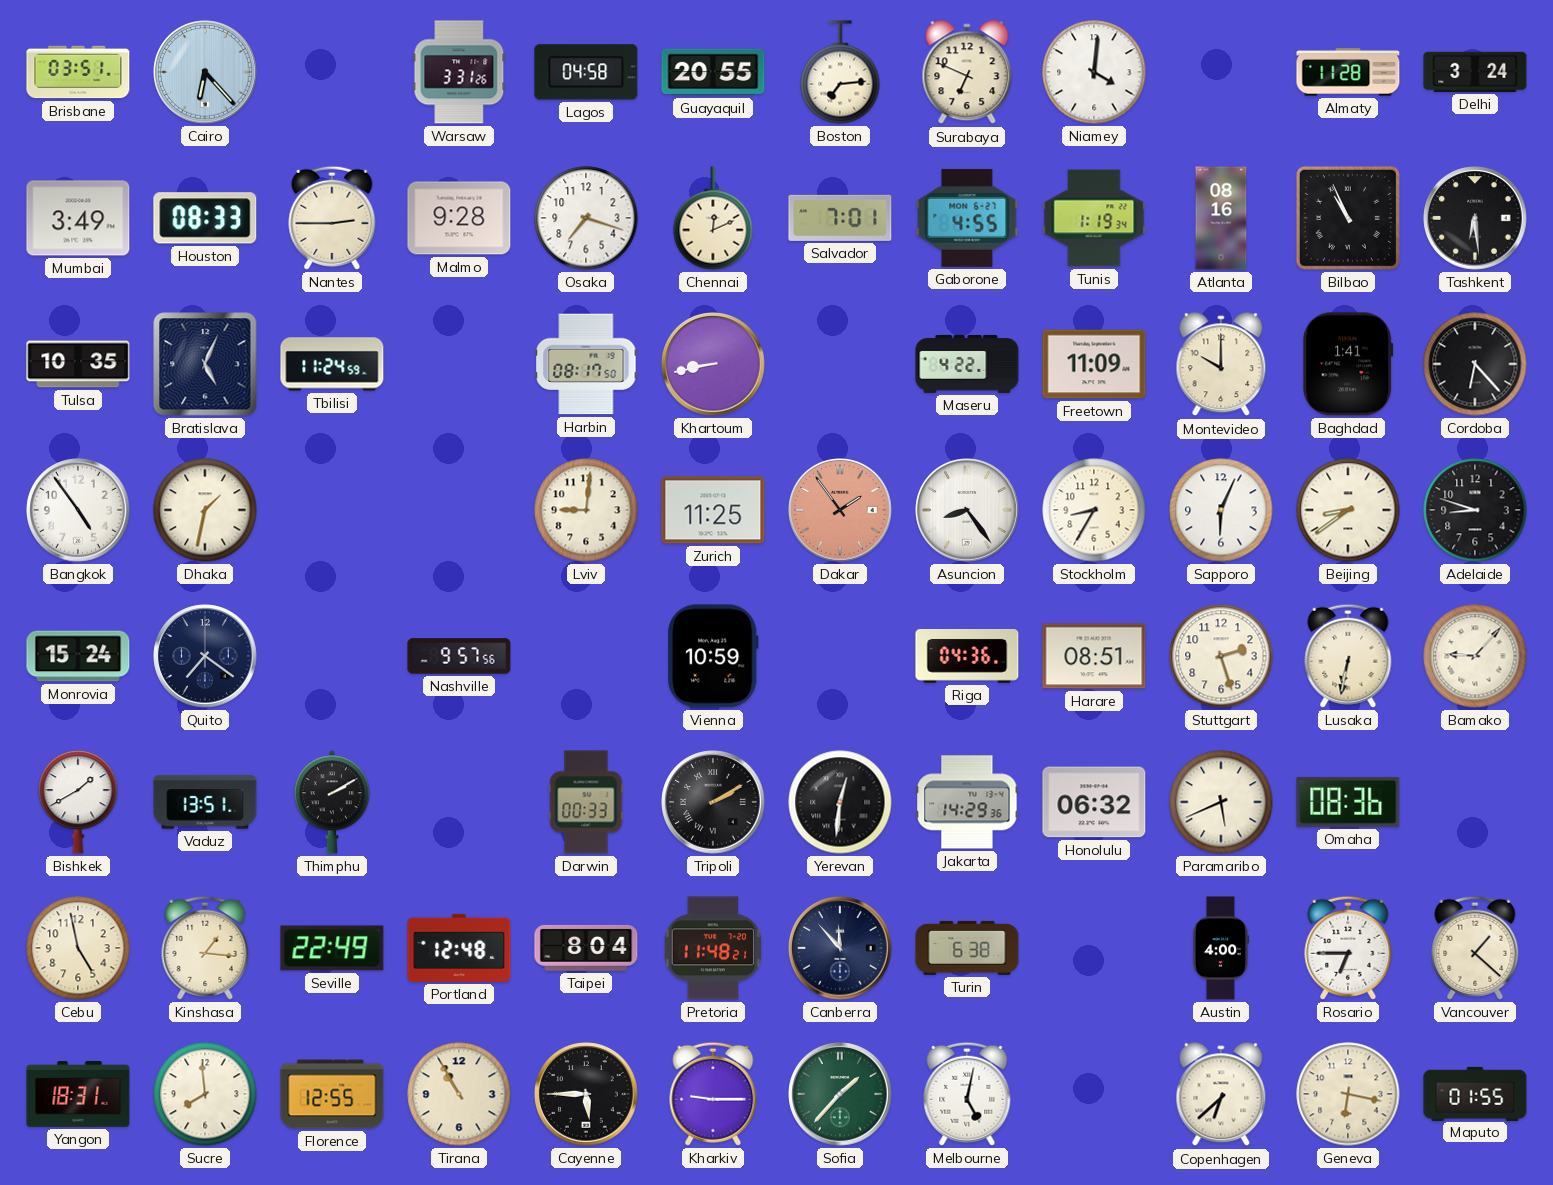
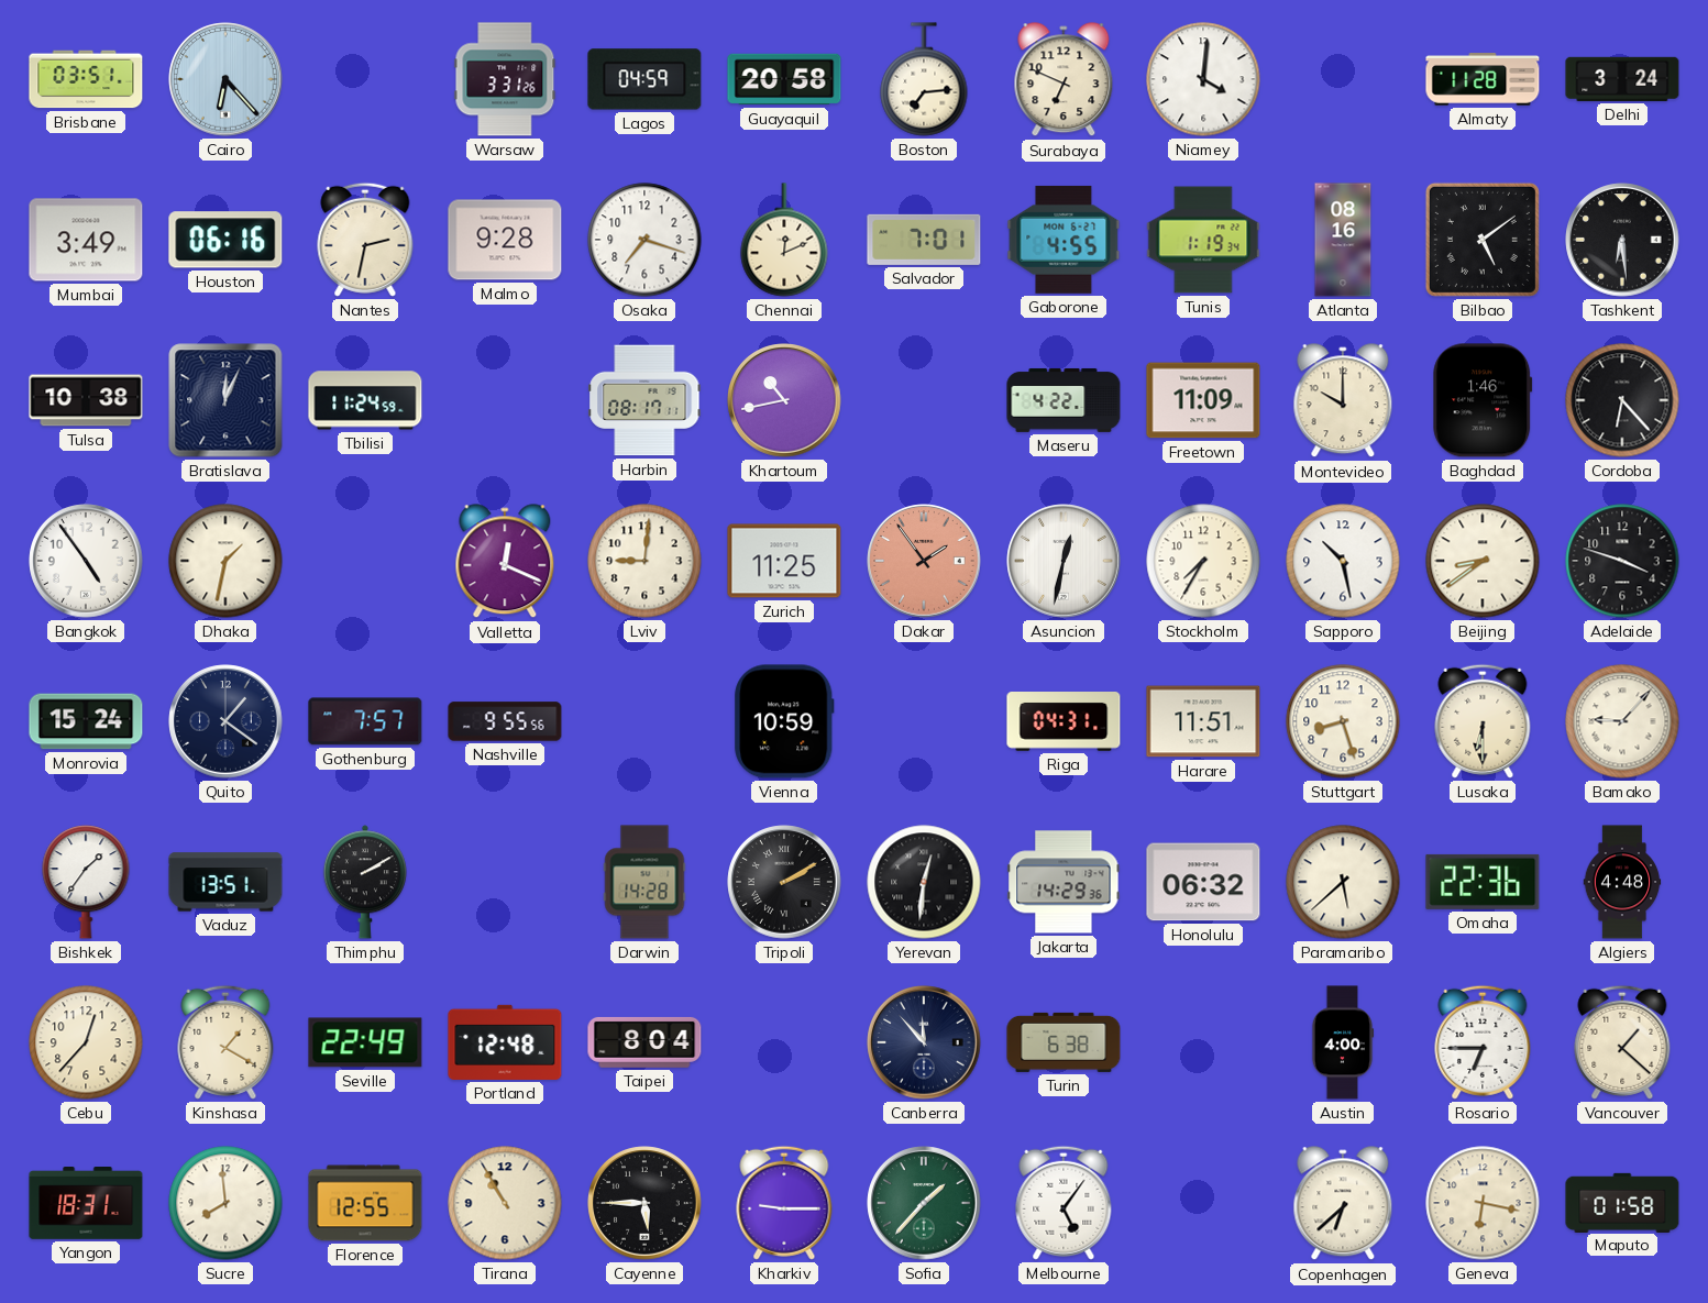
Lagos: 04:58 -> 04:59 (644, 79)
Guayaquil: 20:55 -> 20:58 (784, 79)
Houston: 08:33 -> 06:16 (225, 240)
Nantes: 2:45 -> 2:32 (365, 240)
Bilbao: 10:56 -> 5:09 (1483, 240)
Tulsa: 10:35 -> 10:38 (86, 400)
Bratislava: 5:04 -> 12:04 (225, 400)
Harbin: 08:17:50 -> 08:17:11 (644, 400)
Khartoum: 8:43 -> 10:43 (784, 400)
Baghdad: 1:41 -> 1:46 (1483, 400)
Valletta: none -> 12:19 (505, 562)
Asuncion: 8:24 -> 12:32 (1064, 561)
Stockholm: 8:35 -> 7:35 (1203, 561)
Sapporo: 6:04 -> 10:28 (1343, 561)
Adelaide: 8:48 -> 3:48 (1622, 561)
Quito: 7:21 -> 1:21 (225, 721)
Gothenburg: none -> 7:57 (365, 721)
Nashville: 9:57 -> 9:55 (505, 721)
Riga: 04:36 -> 04:31 (1064, 722)
Harare: 08:51 -> 11:51 (1203, 721)
Stuttgart: 2:27 -> 8:27 (1343, 721)
Lusaka: 6:32 -> 6:30 (1483, 721)
Bishkek: 1:40 -> 1:36 (86, 882)
Darwin: 00:33 -> 14:28 (644, 882)
Paramaribo: 5:41 -> 5:38 (1343, 882)
Omaha: 08:36 -> 22:36 (1483, 882)
Algiers: none -> 4:48 (1622, 882)
Cebu: 4:58 -> 12:37 (86, 1042)
Kinshasa: 1:16 -> 1:20 (225, 1042)
Pretoria: 11:48 -> none (713, 948)
Melbourne: 5:02 -> 5:06 (1064, 1203)
Maputo: 01:55 -> 01:58 (1622, 1202)
